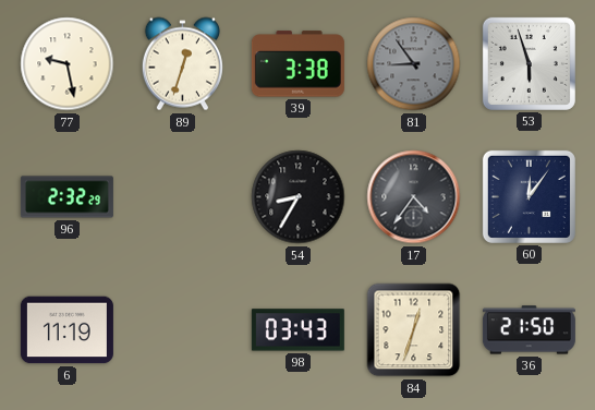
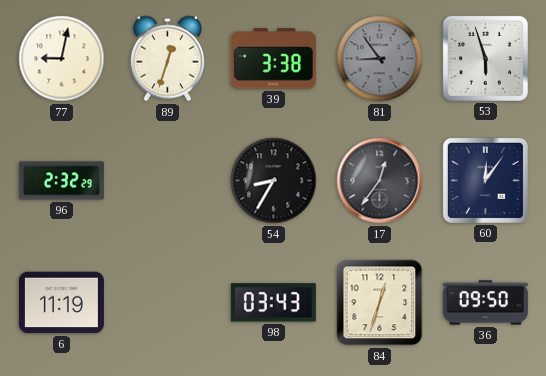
77: 9:28 -> 9:02 (62, 59)
17: 4:36 -> 12:36 (380, 181)
36: 21:50 -> 09:50 (485, 303)
